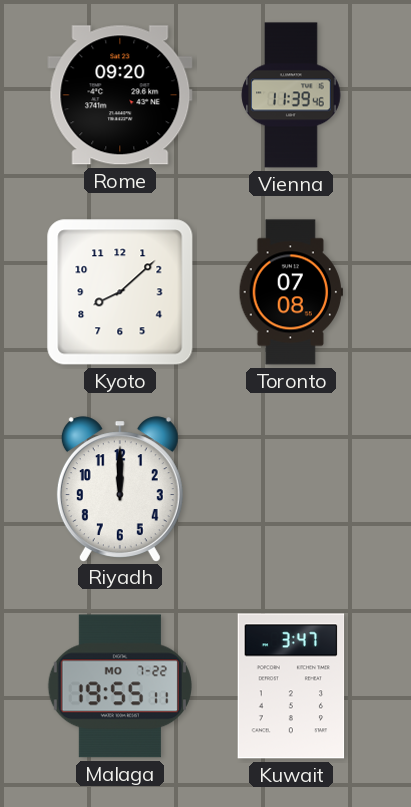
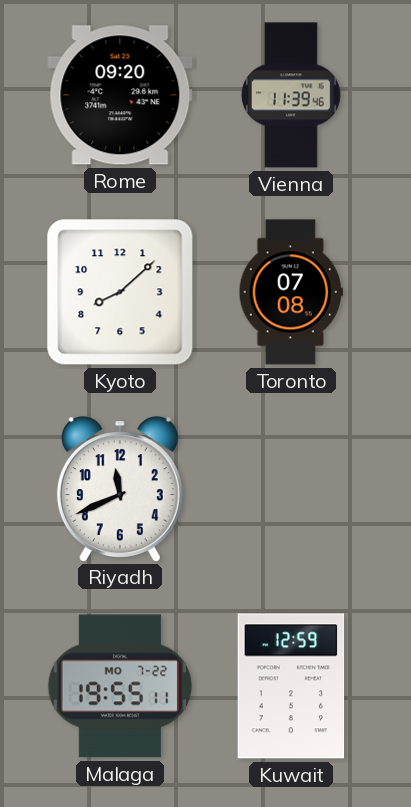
Riyadh: 12:00 -> 11:41 (120, 489)
Kuwait: 3:47 -> 12:59 (291, 686)
